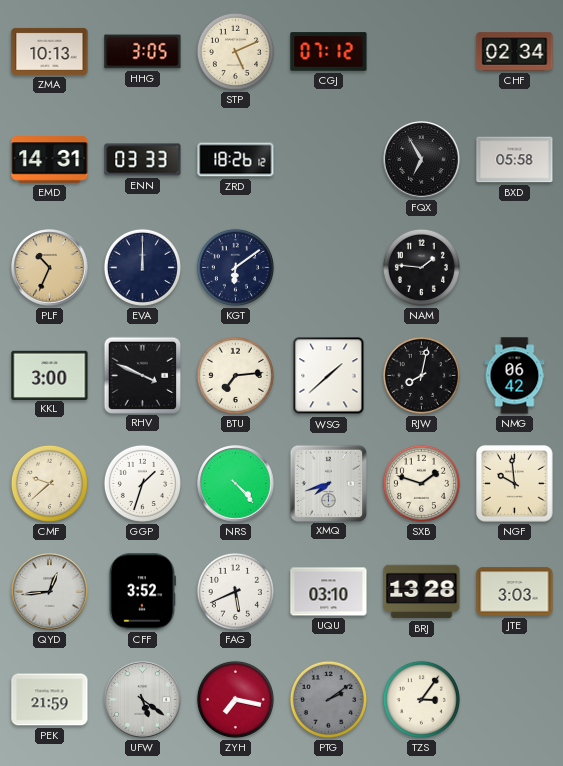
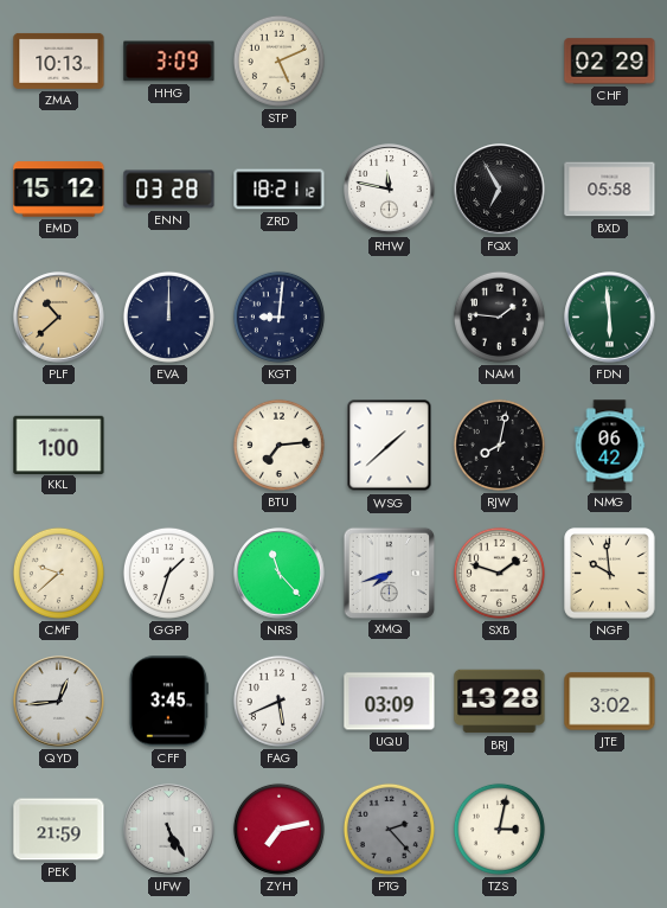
HHG: 3:05 -> 3:09 (169, 62)
CGJ: 07:12 -> none (329, 52)
CHF: 02:34 -> 02:29 (610, 62)
EMD: 14:31 -> 15:12 (59, 190)
ENN: 03:33 -> 03:28 (169, 190)
ZRD: 18:26 -> 18:21 (280, 190)
RHW: none -> 11:47 (390, 190)
PLF: 10:34 -> 10:38 (59, 318)
KGT: 6:09 -> 9:01 (278, 316)
FDN: none -> 5:59 (610, 318)
KKL: 3:00 -> 1:00 (59, 445)
RHV: 3:49 -> none (143, 375)
NRS: 4:23 -> 11:23 (280, 574)
CFF: 3:52 -> 3:45 (168, 702)
UQU: 03:10 -> 03:09 (390, 702)
JTE: 3:03 -> 3:02 (610, 702)
UFW: 5:21 -> 5:25 (169, 830)
ZYH: 7:17 -> 7:13 (278, 829)
PTG: 2:09 -> 2:23 (389, 829)
TZS: 3:06 -> 3:02 (499, 829)
